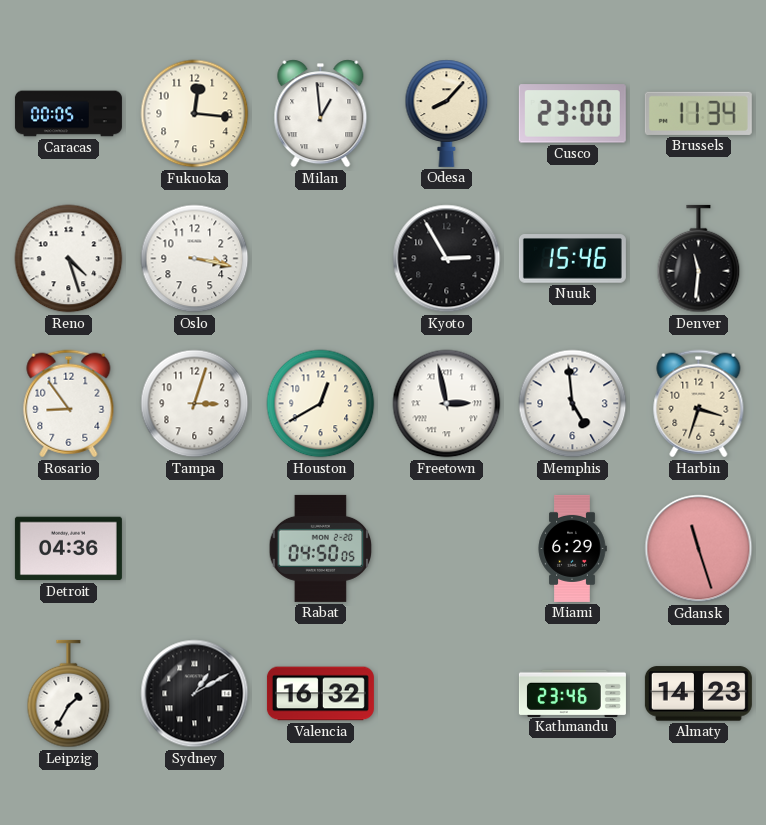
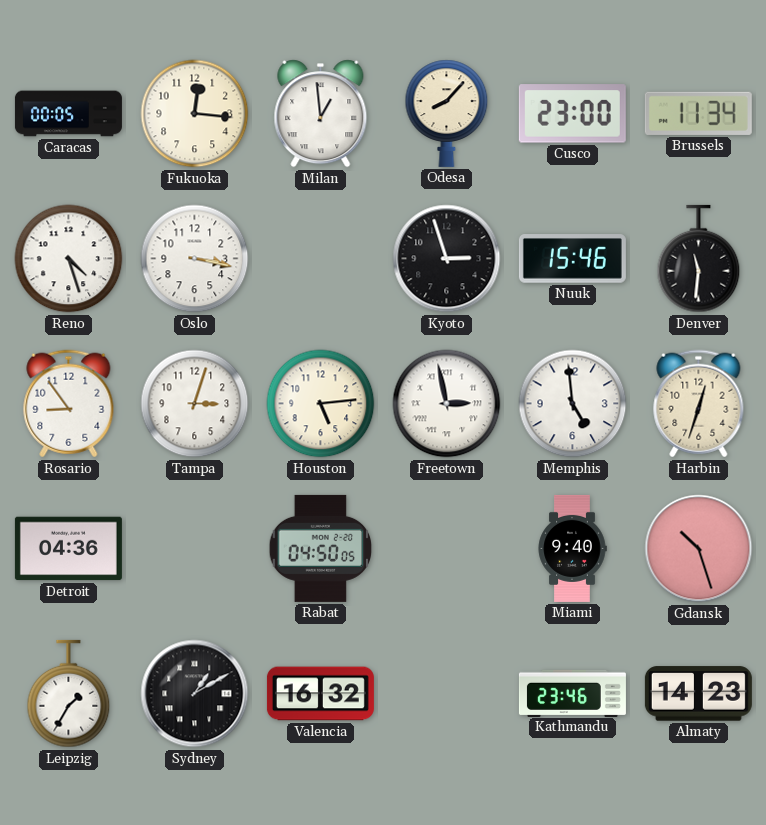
Kyoto: 2:55 -> 2:57 (447, 259)
Houston: 12:40 -> 5:14 (321, 404)
Harbin: 3:33 -> 12:33 (699, 404)
Miami: 6:29 -> 9:40 (572, 548)
Gdansk: 11:27 -> 10:27 (699, 549)
